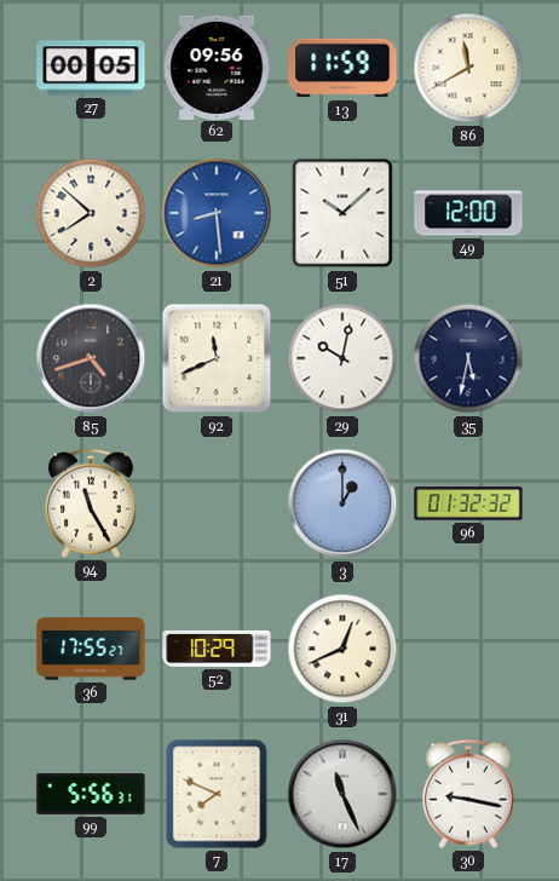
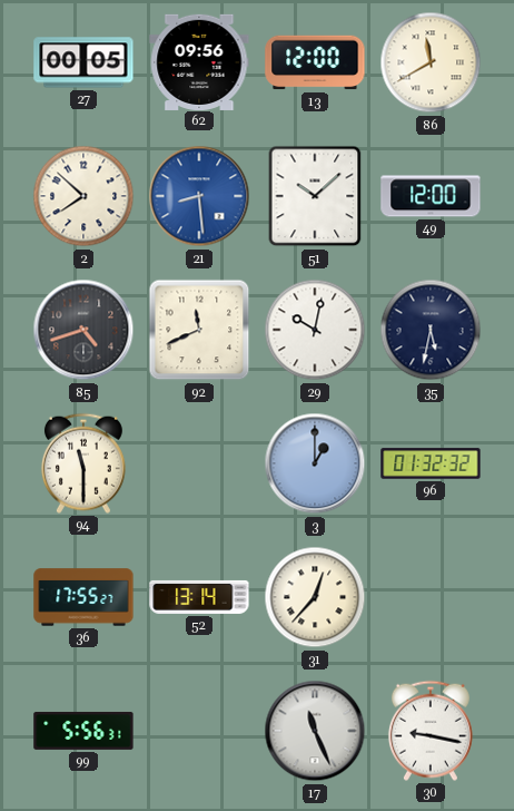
13: 11:59 -> 12:00 (315, 62)
94: 11:25 -> 11:30 (83, 463)
52: 10:29 -> 13:14 (199, 597)
31: 12:41 -> 12:37 (315, 597)
7: 7:49 -> none (217, 794)
